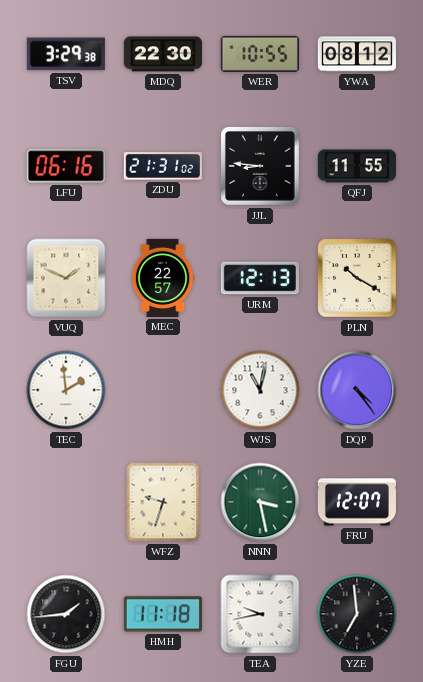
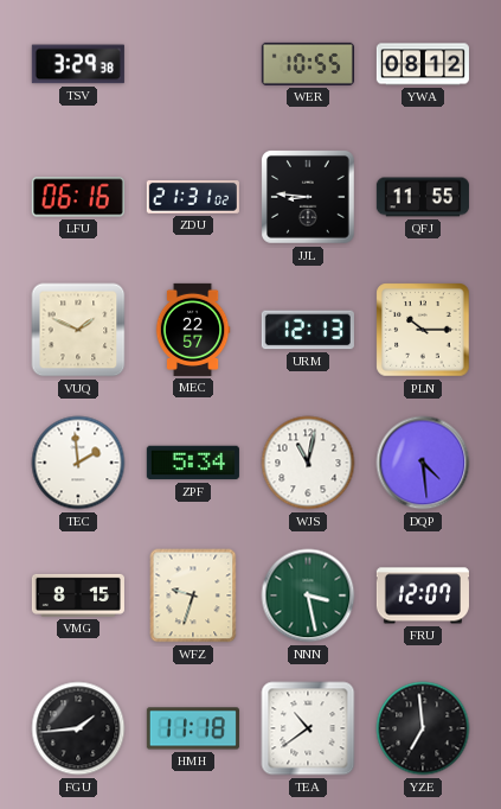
MDQ: 22:30 -> none (163, 54)
PLN: 10:20 -> 10:15 (423, 330)
ZPF: none -> 5:34 (193, 463)
DQP: 4:24 -> 4:29 (423, 463)
VMG: none -> 8:15 (78, 595)
TEA: 9:43 -> 10:39 (308, 728)
